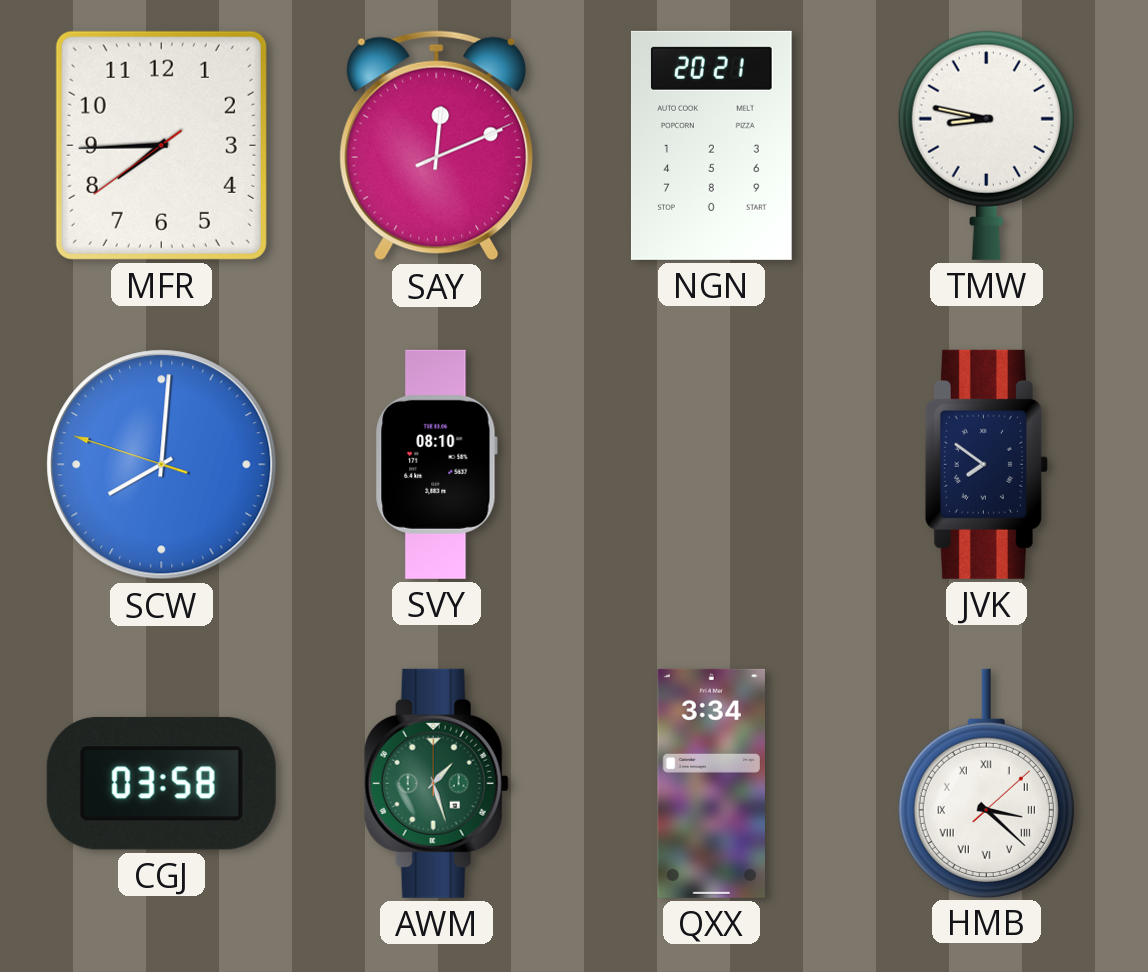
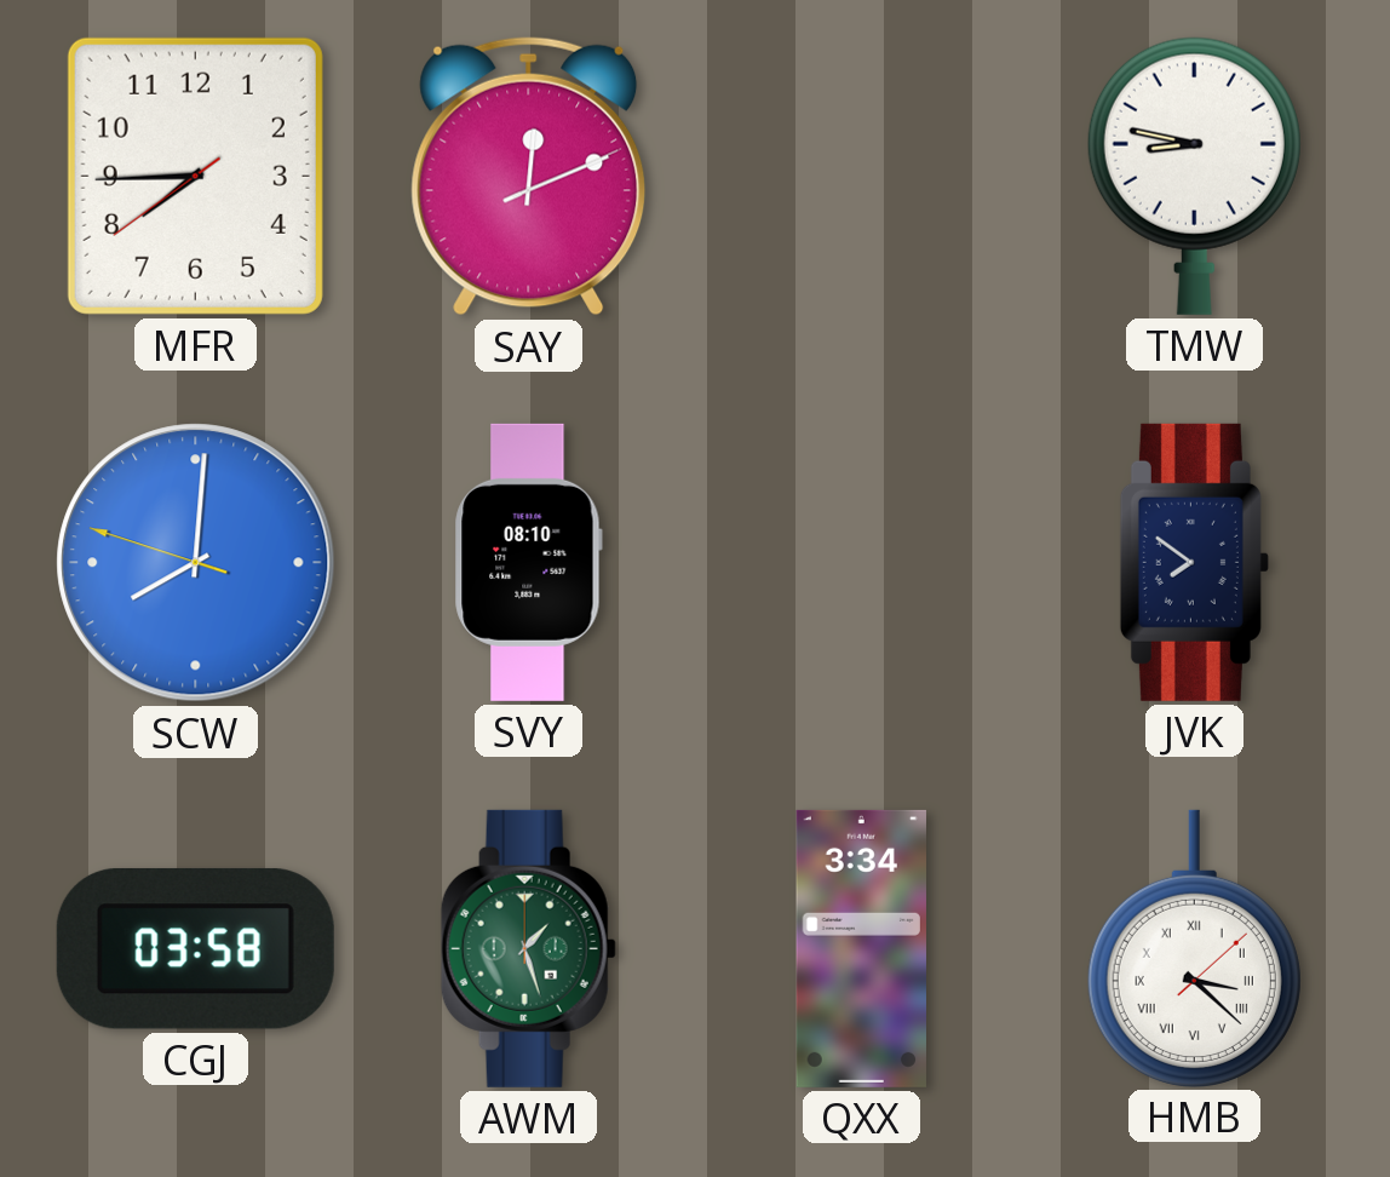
NGN: 20:21 -> none (711, 145)
